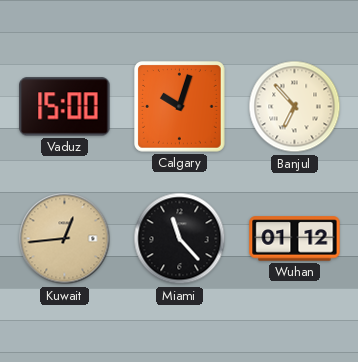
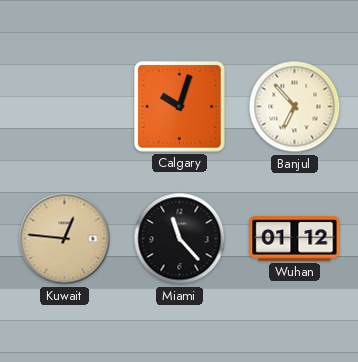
Vaduz: 15:00 -> none (65, 107)
Kuwait: 12:44 -> 12:46 (65, 239)
